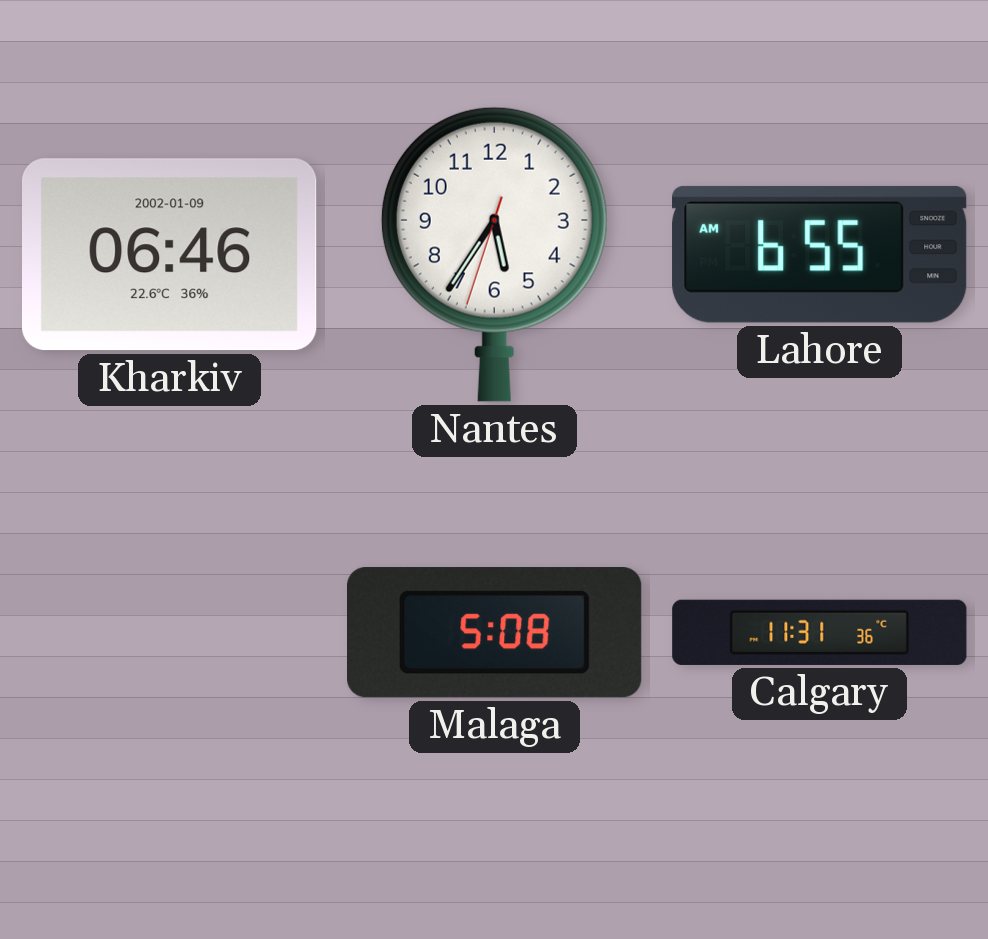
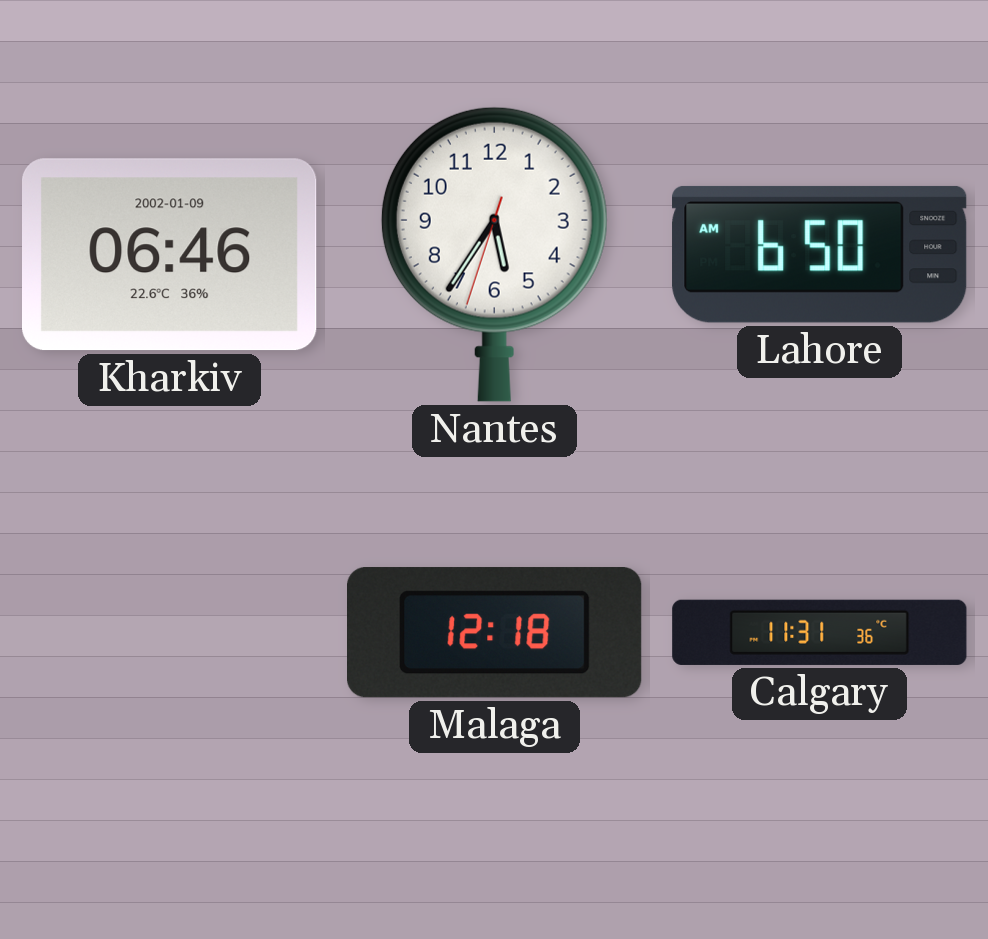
Lahore: 6:55 -> 6:50 (820, 254)
Malaga: 5:08 -> 12:18 (495, 633)
